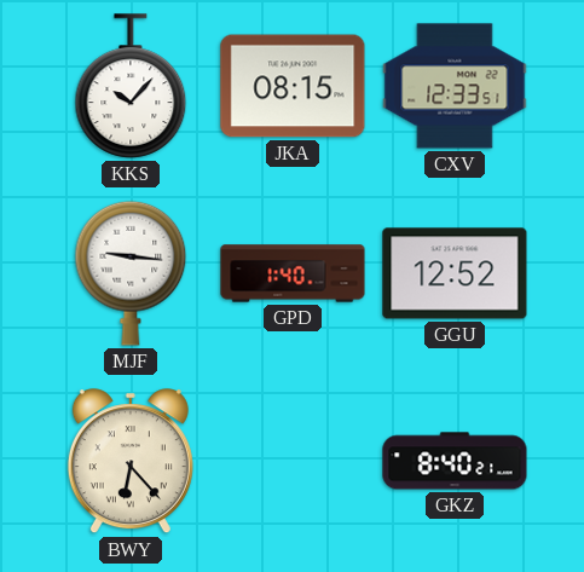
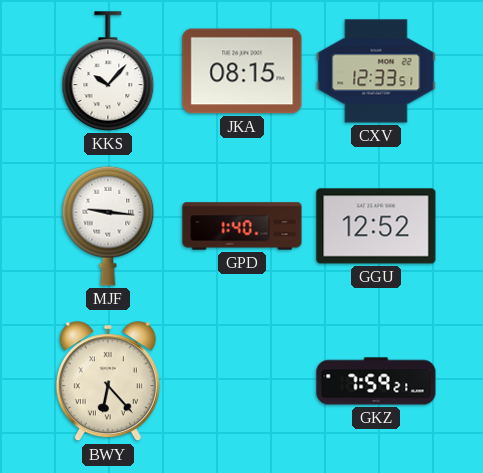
GKZ: 8:40 -> 7:59 (376, 381)
